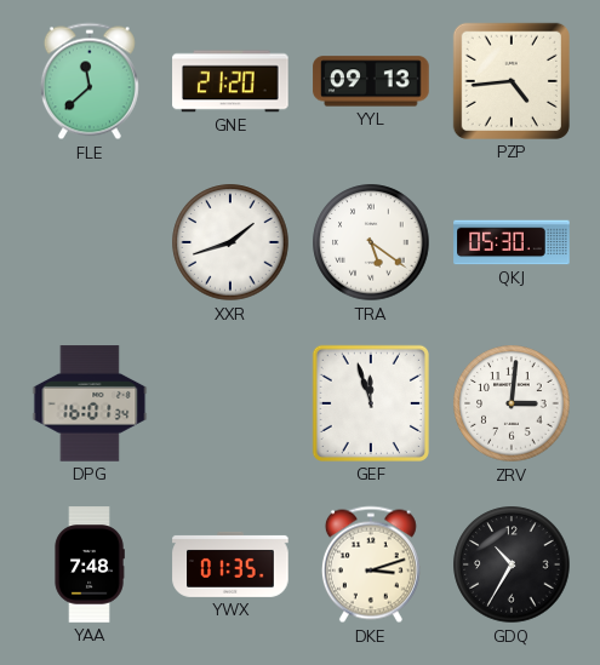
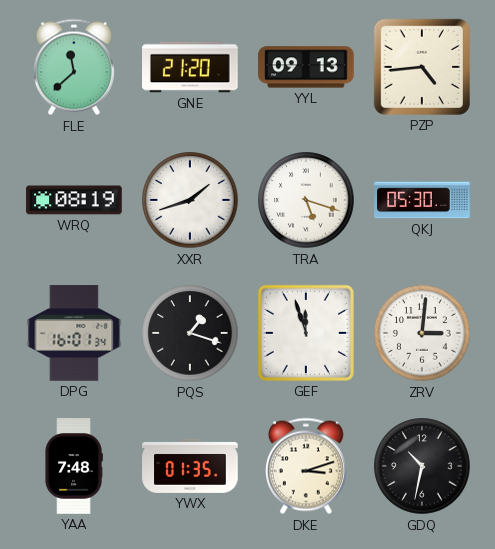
WRQ: none -> 08:19 (74, 200)
TRA: 5:21 -> 5:18 (306, 200)
PQS: none -> 1:18 (190, 333)
GDQ: 10:35 -> 10:32 (422, 466)
